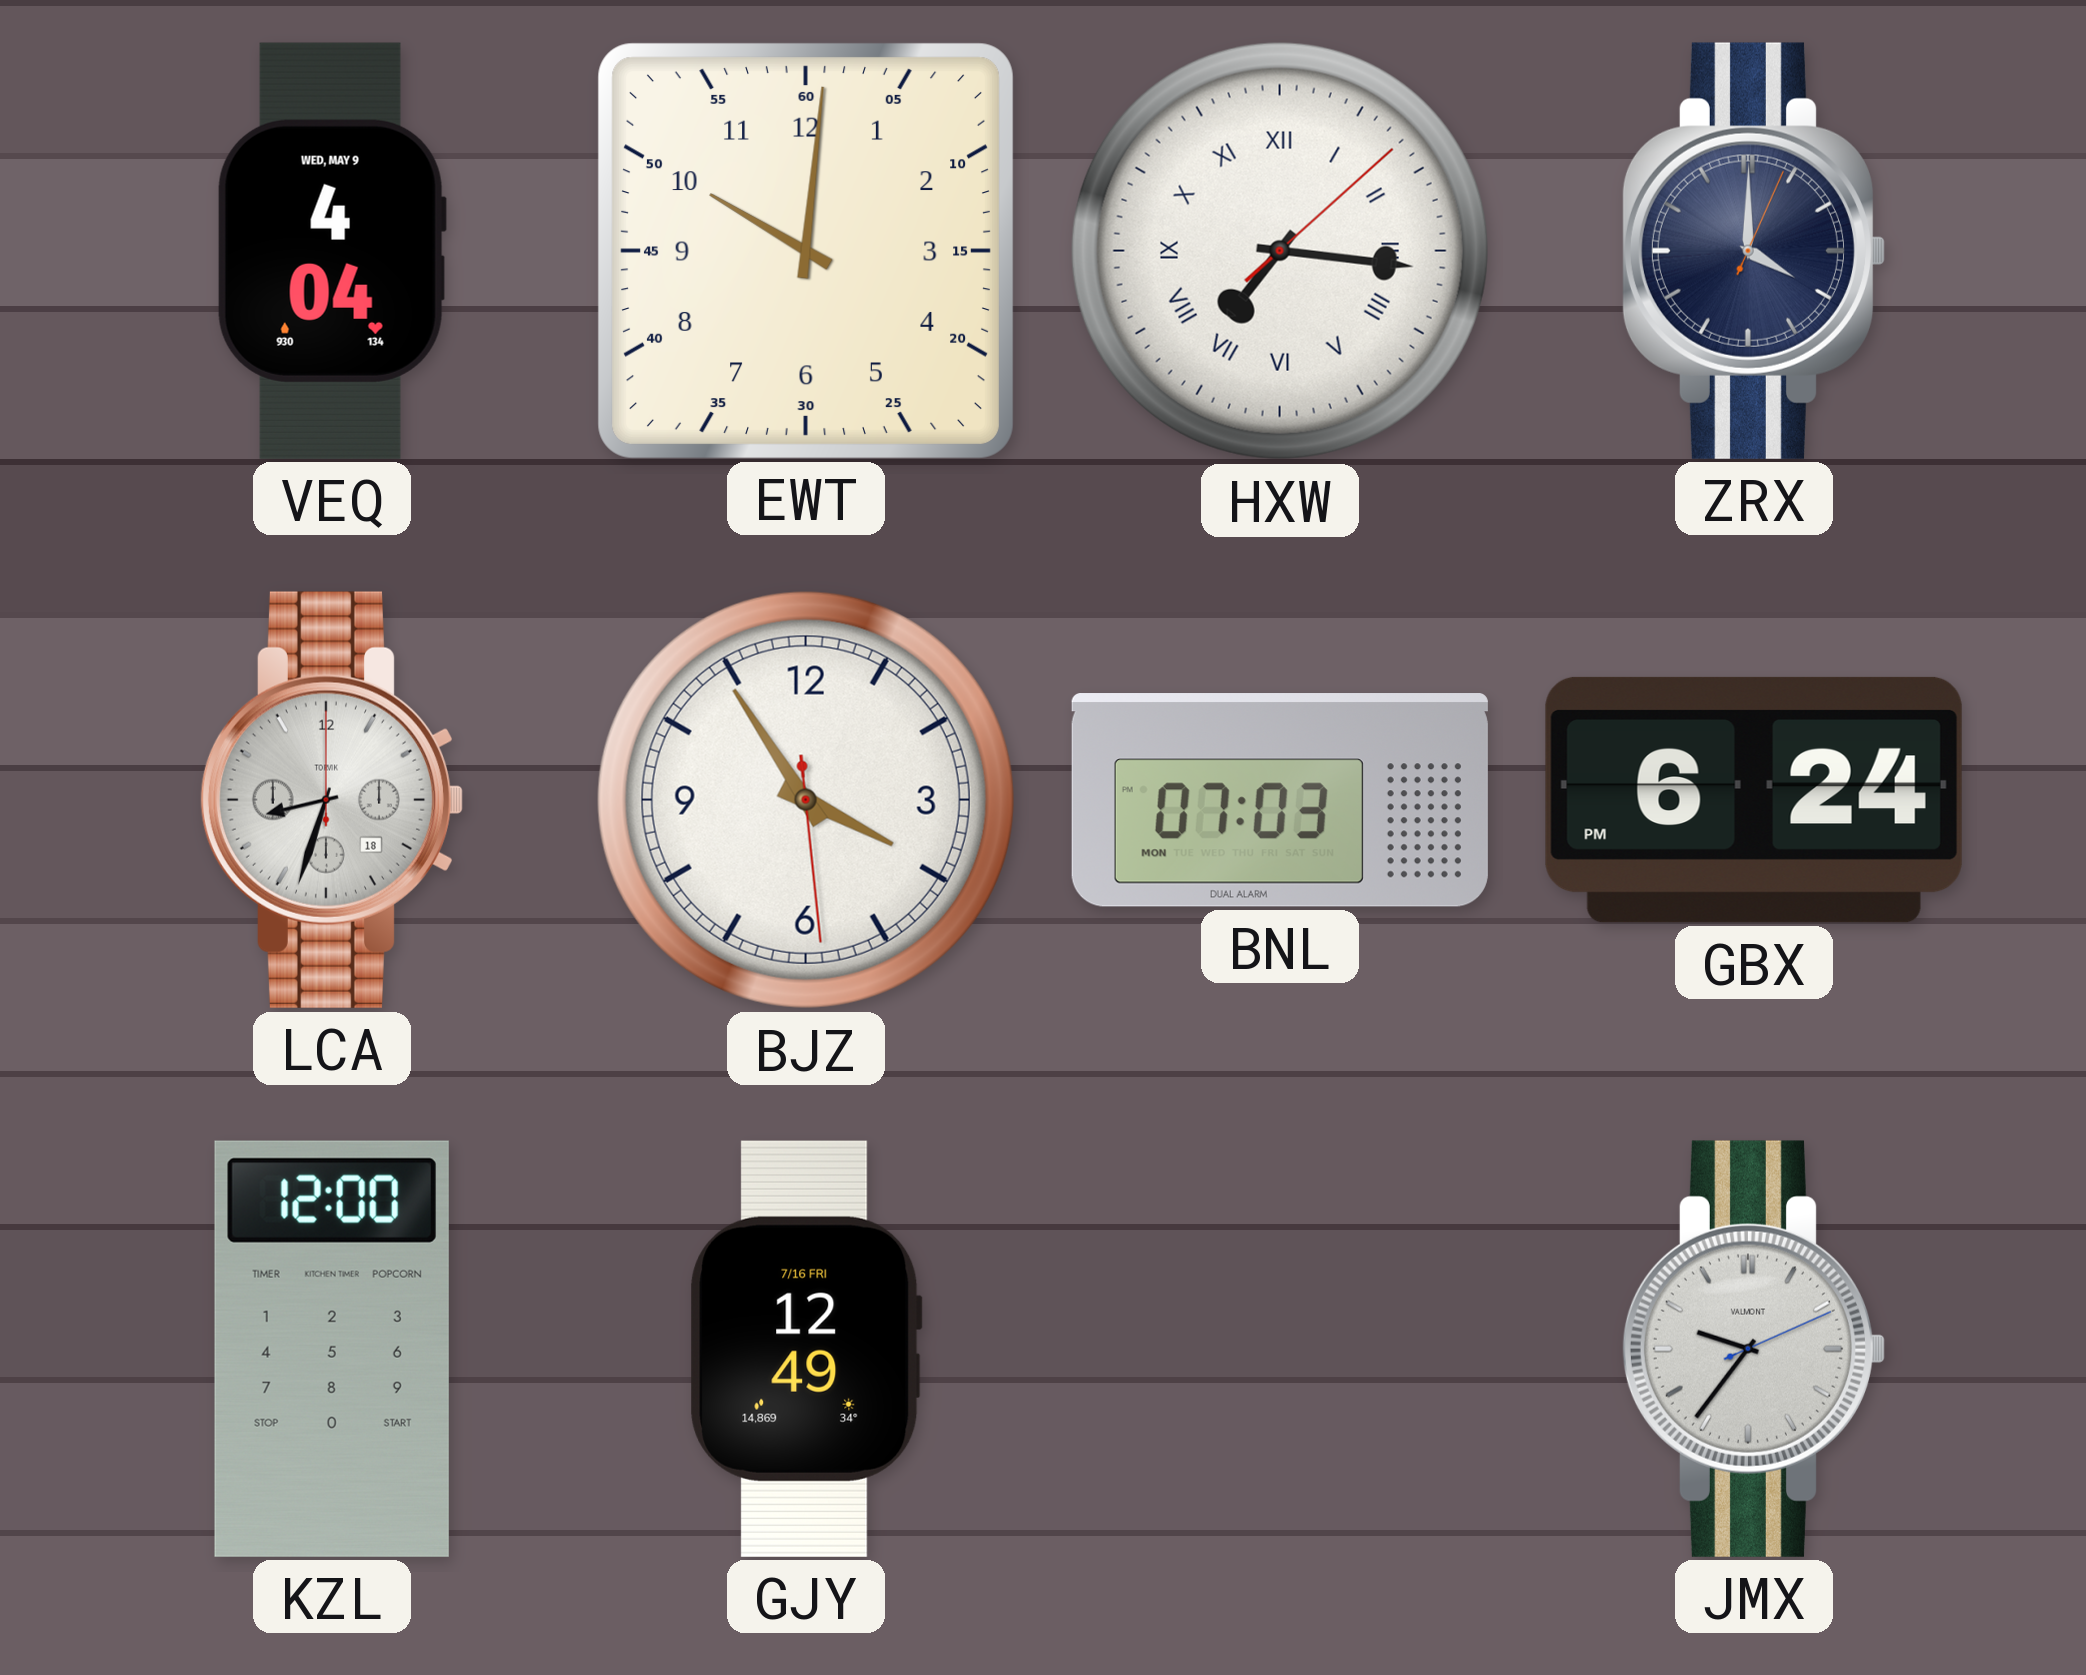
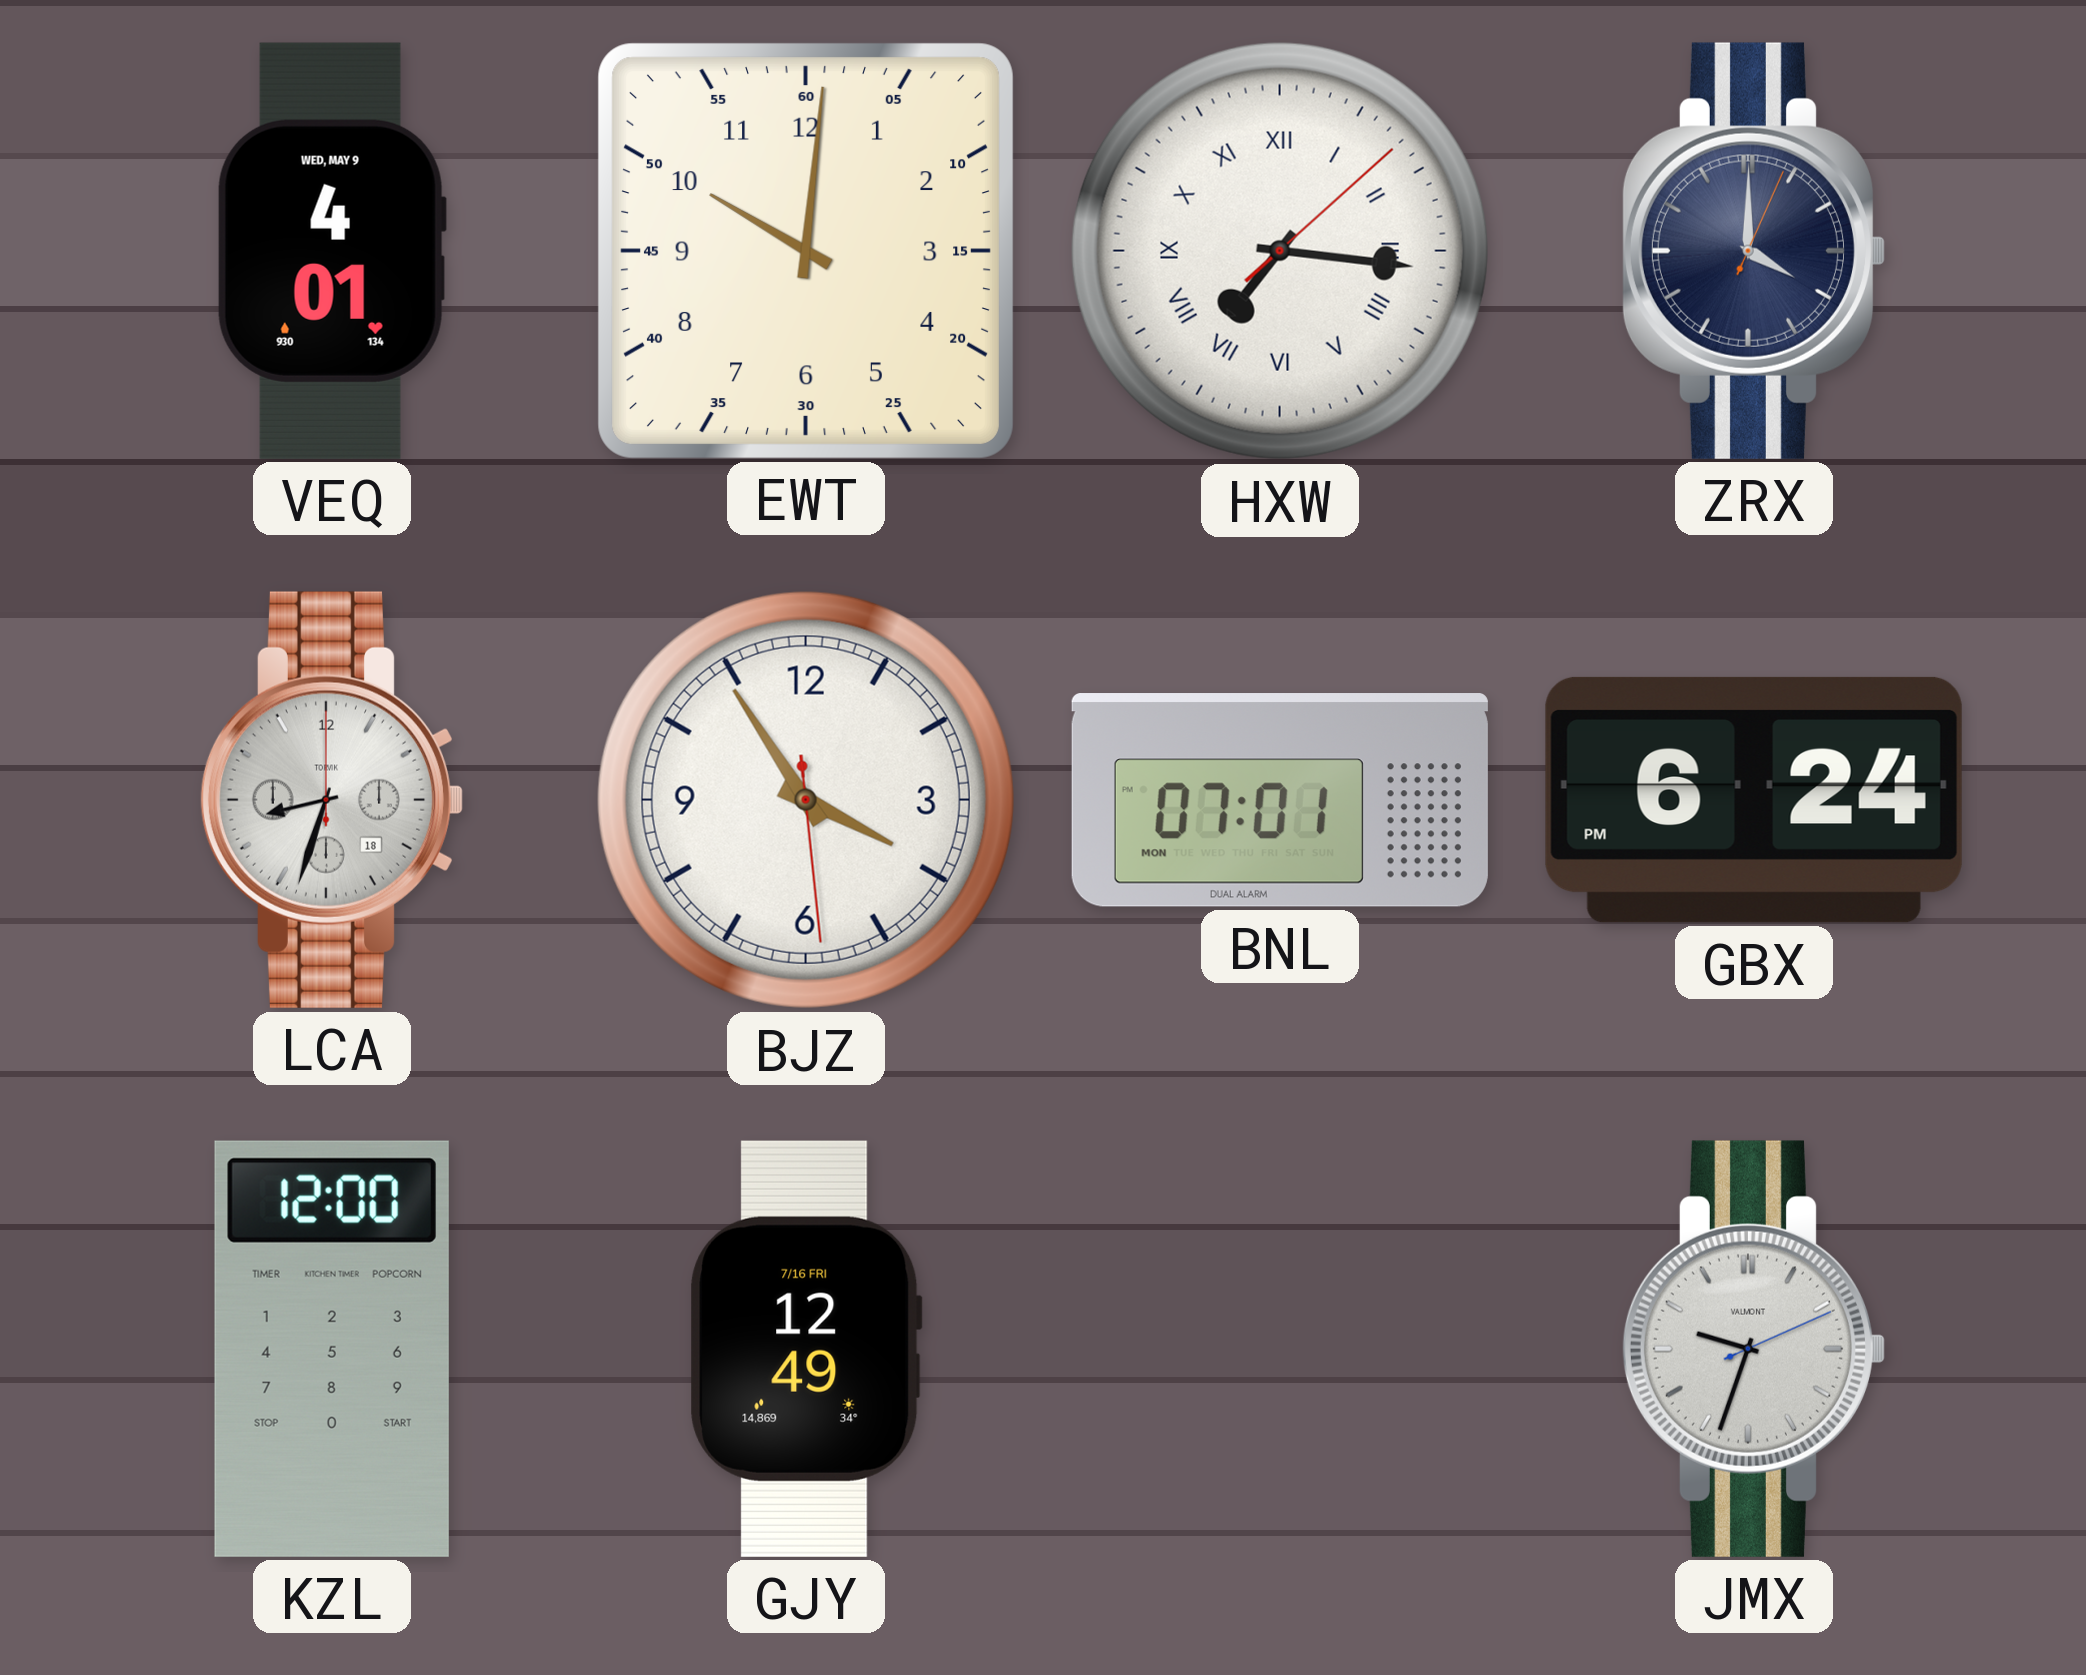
VEQ: 4:04 -> 4:01 (332, 251)
BNL: 07:03 -> 07:01 (1280, 800)
JMX: 9:36 -> 9:33 (1753, 1349)
